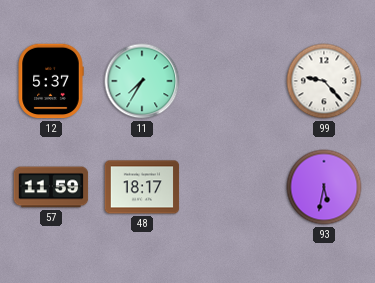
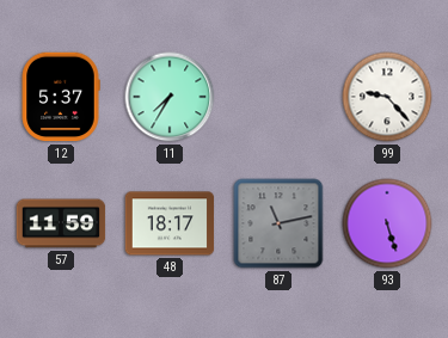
87: none -> 11:13 (278, 223)
93: 5:32 -> 5:27 (387, 223)
